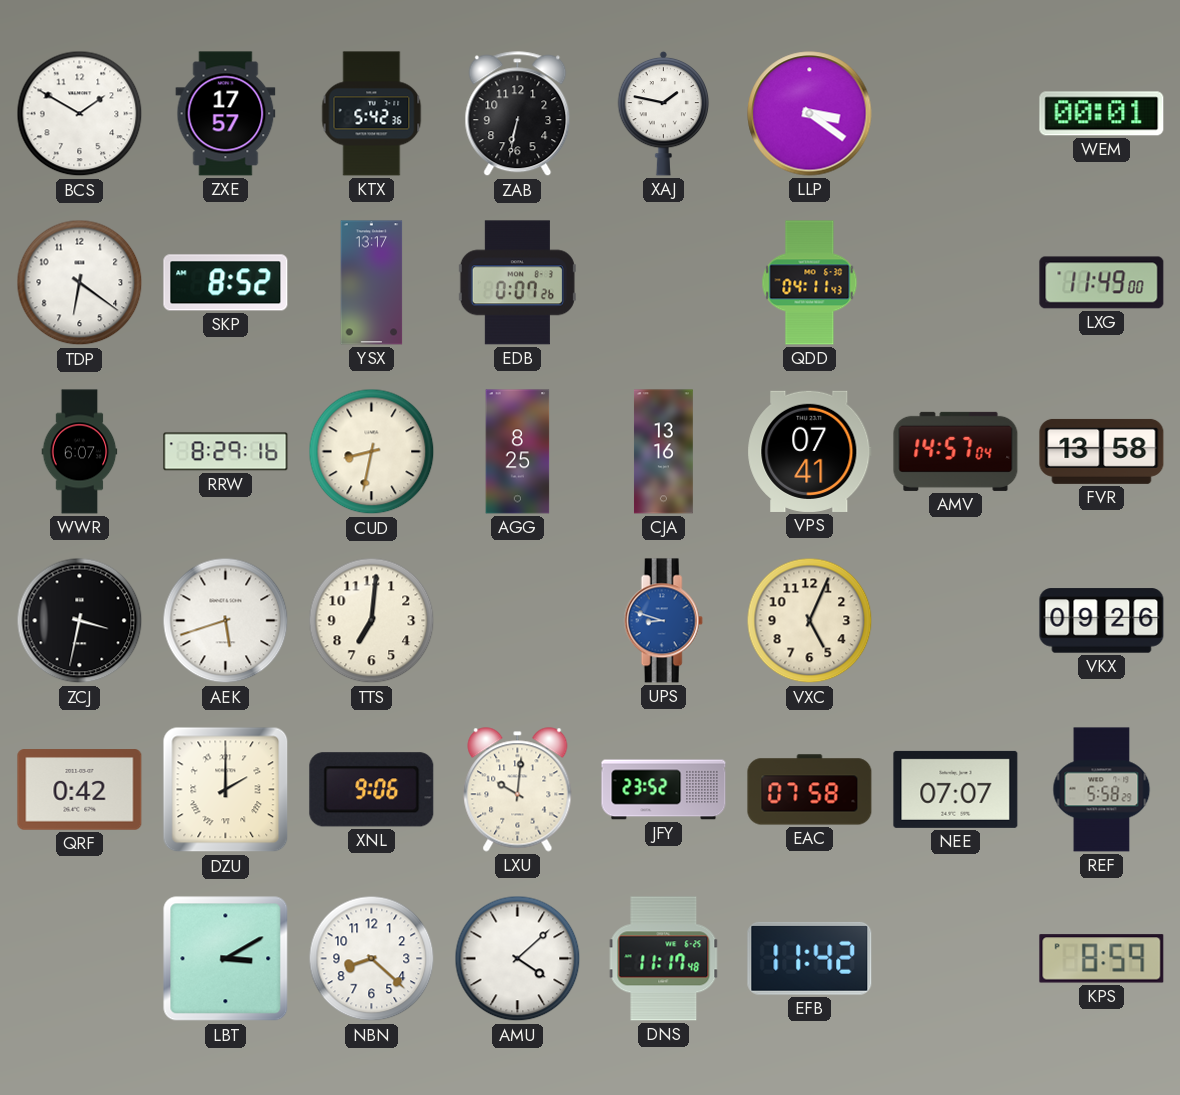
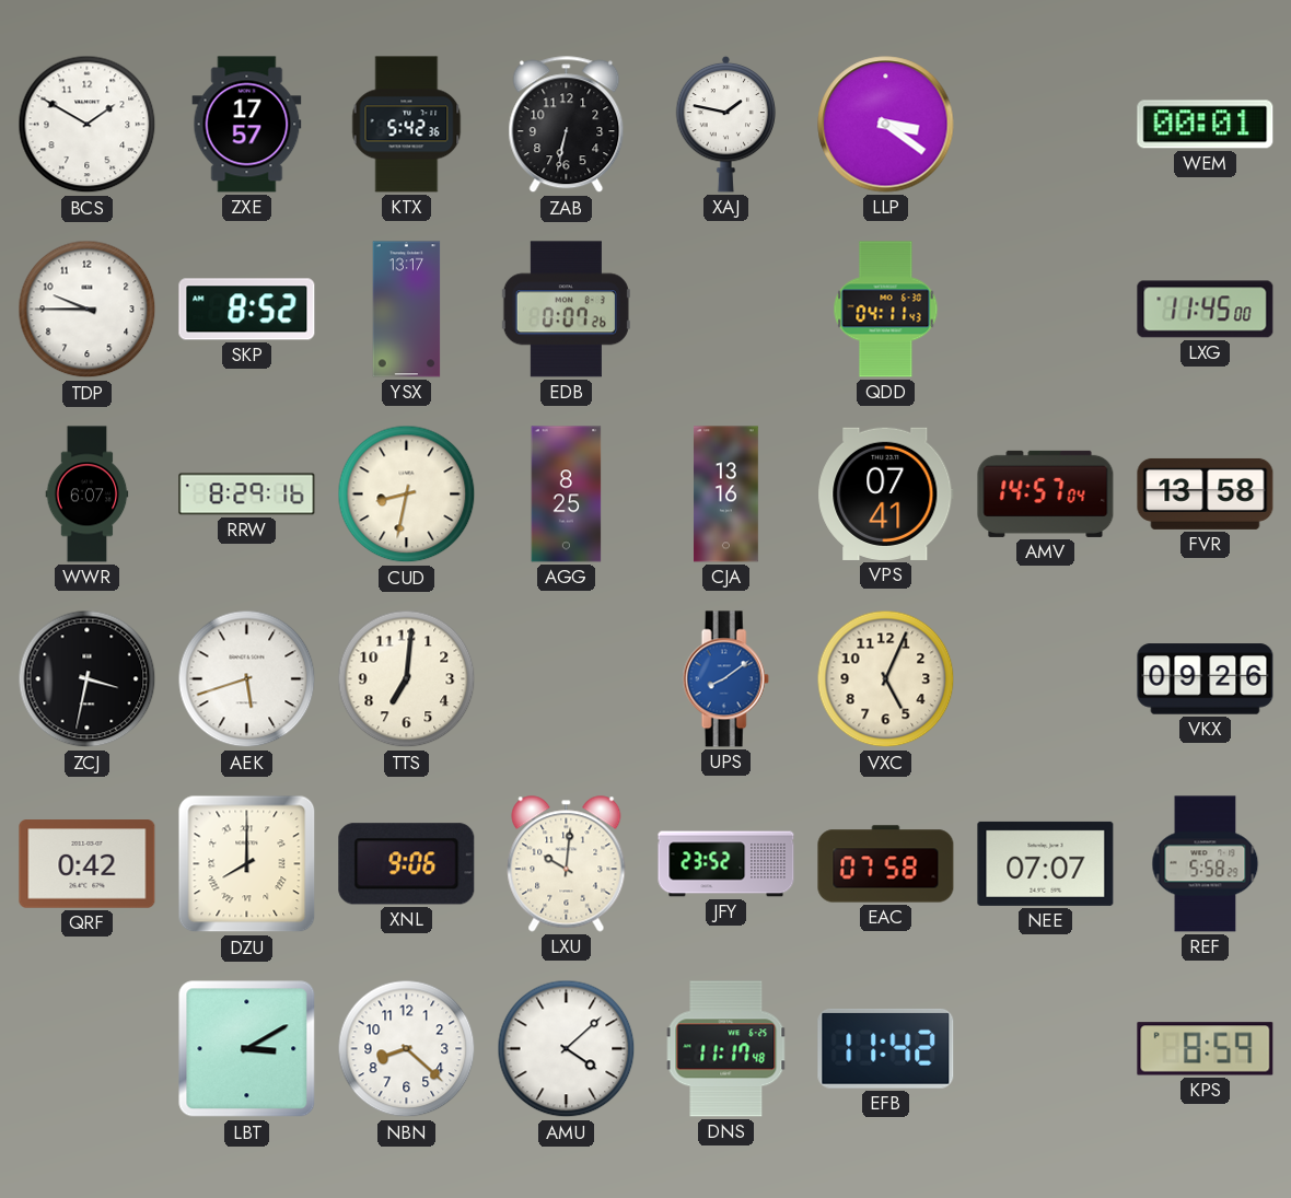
TDP: 6:21 -> 9:45 (88, 310)
LXG: 11:49 -> 11:45 (1206, 310)
UPS: 8:48 -> 8:09 (725, 679)
DZU: 2:00 -> 8:00 (247, 864)
